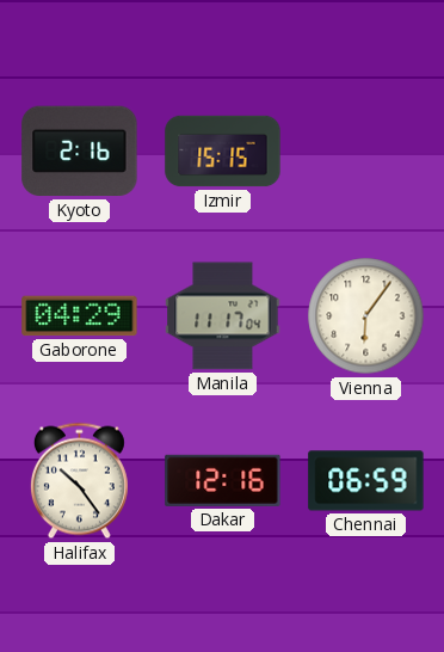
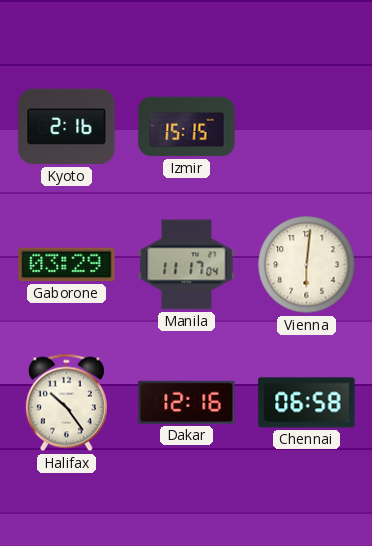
Gaborone: 04:29 -> 03:29 (67, 265)
Vienna: 6:06 -> 6:01 (307, 265)
Chennai: 06:59 -> 06:58 (307, 403)
